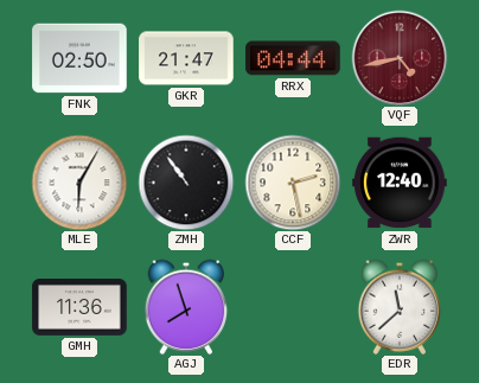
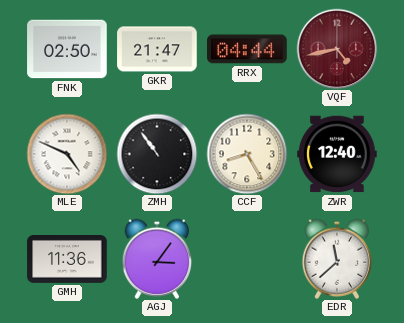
MLE: 6:05 -> 4:49 (67, 154)
CCF: 2:28 -> 8:25 (247, 154)
AGJ: 7:57 -> 3:06 (157, 259)
